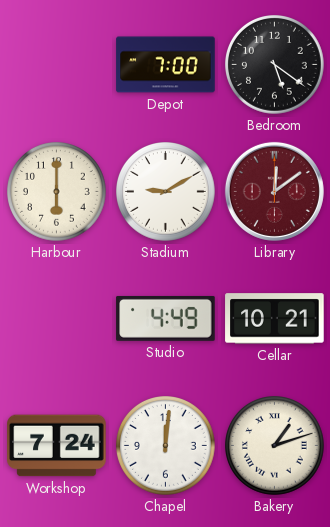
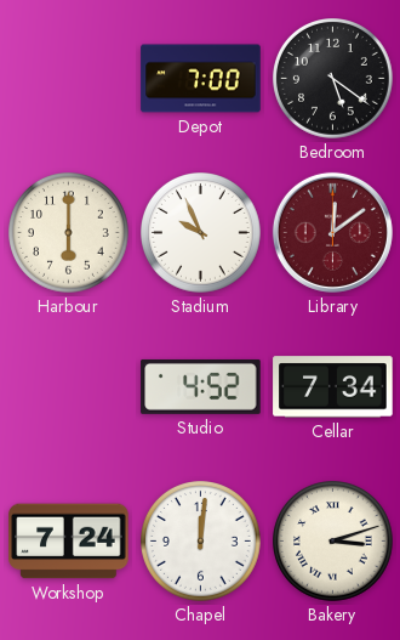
Stadium: 9:10 -> 9:56 (201, 233)
Studio: 4:49 -> 4:52 (201, 386)
Cellar: 10:21 -> 7:34 (333, 387)
Bakery: 1:12 -> 3:12 (333, 542)
